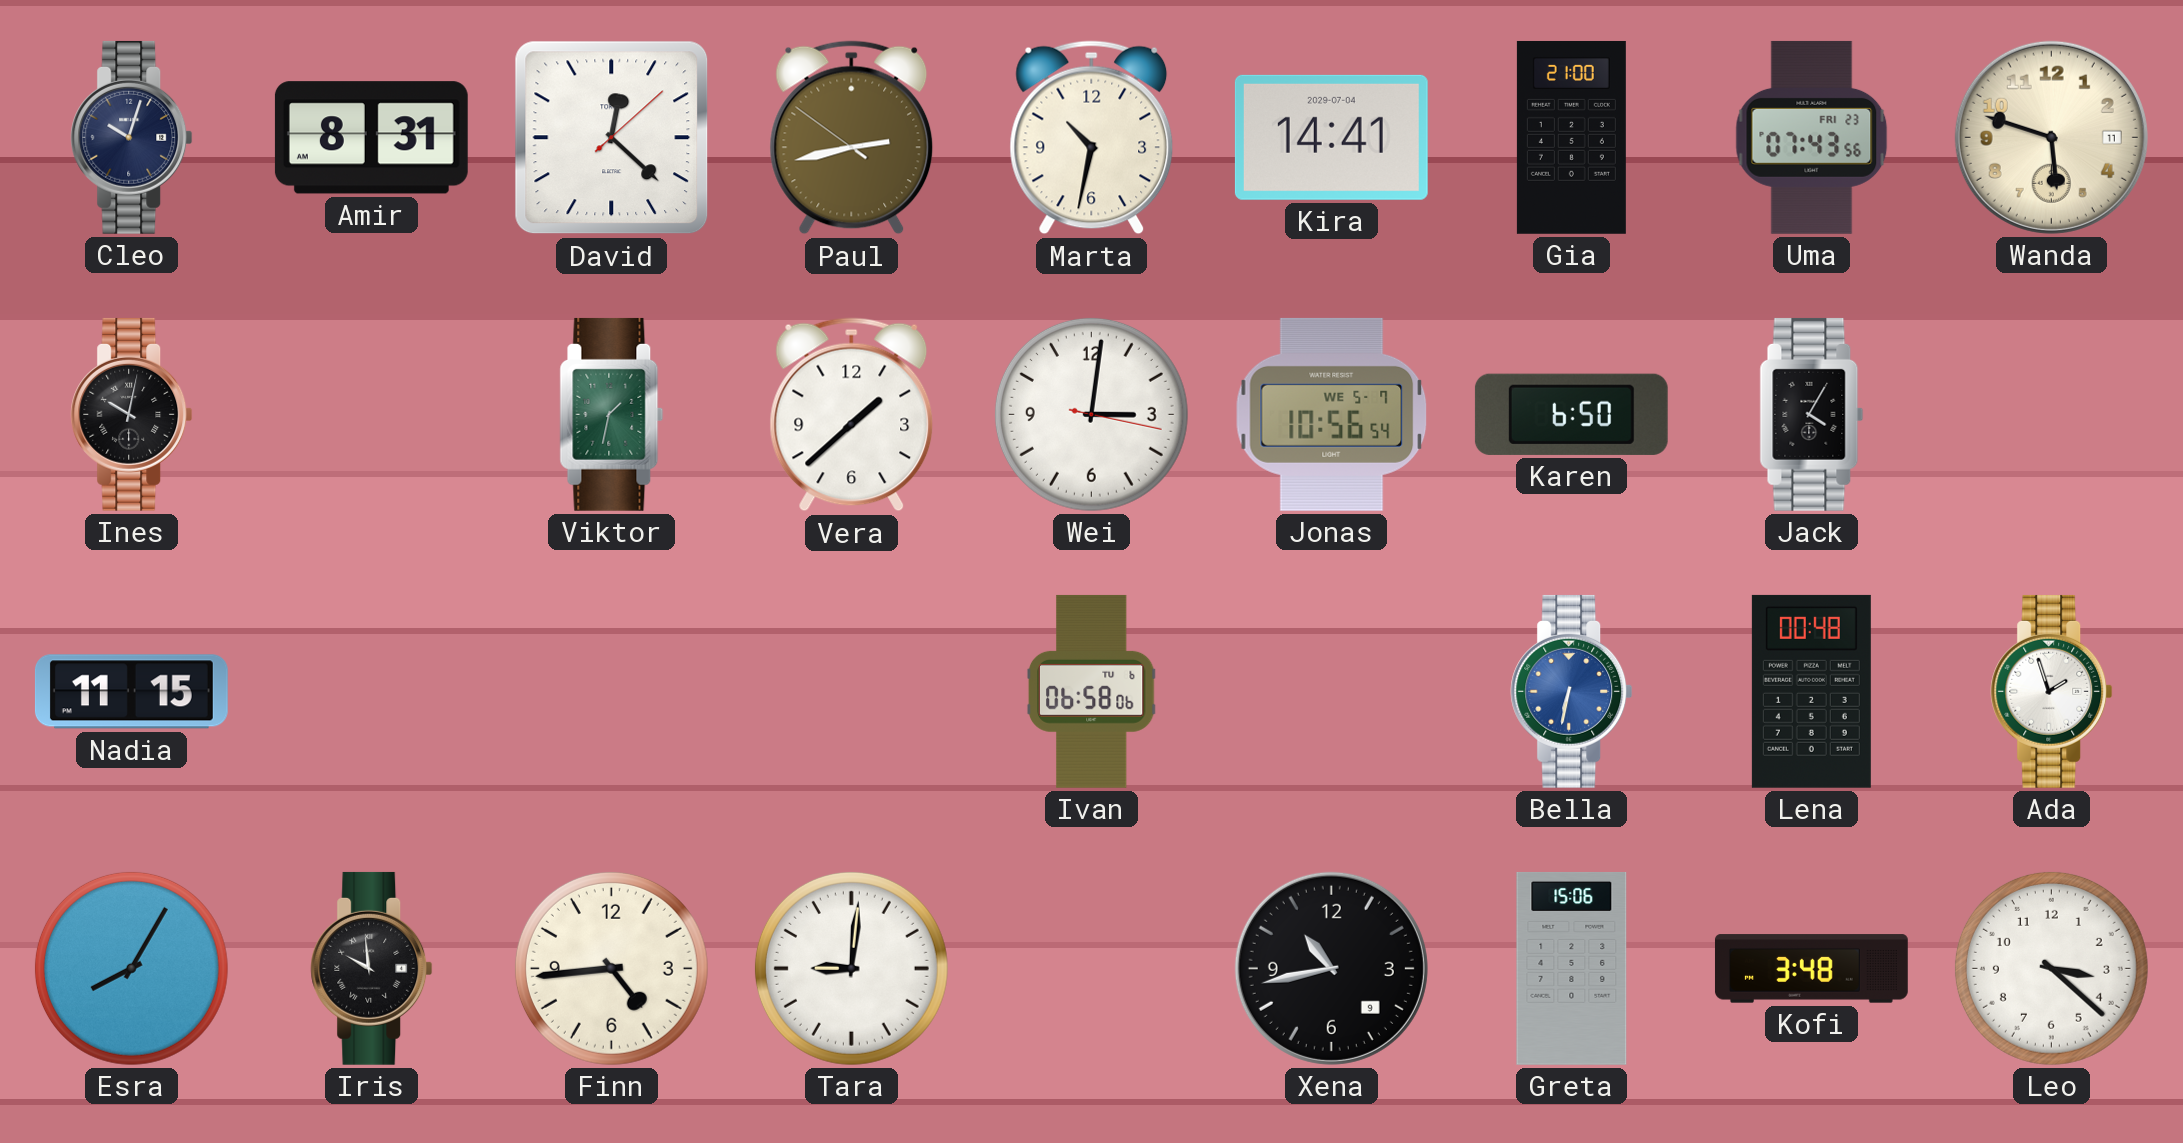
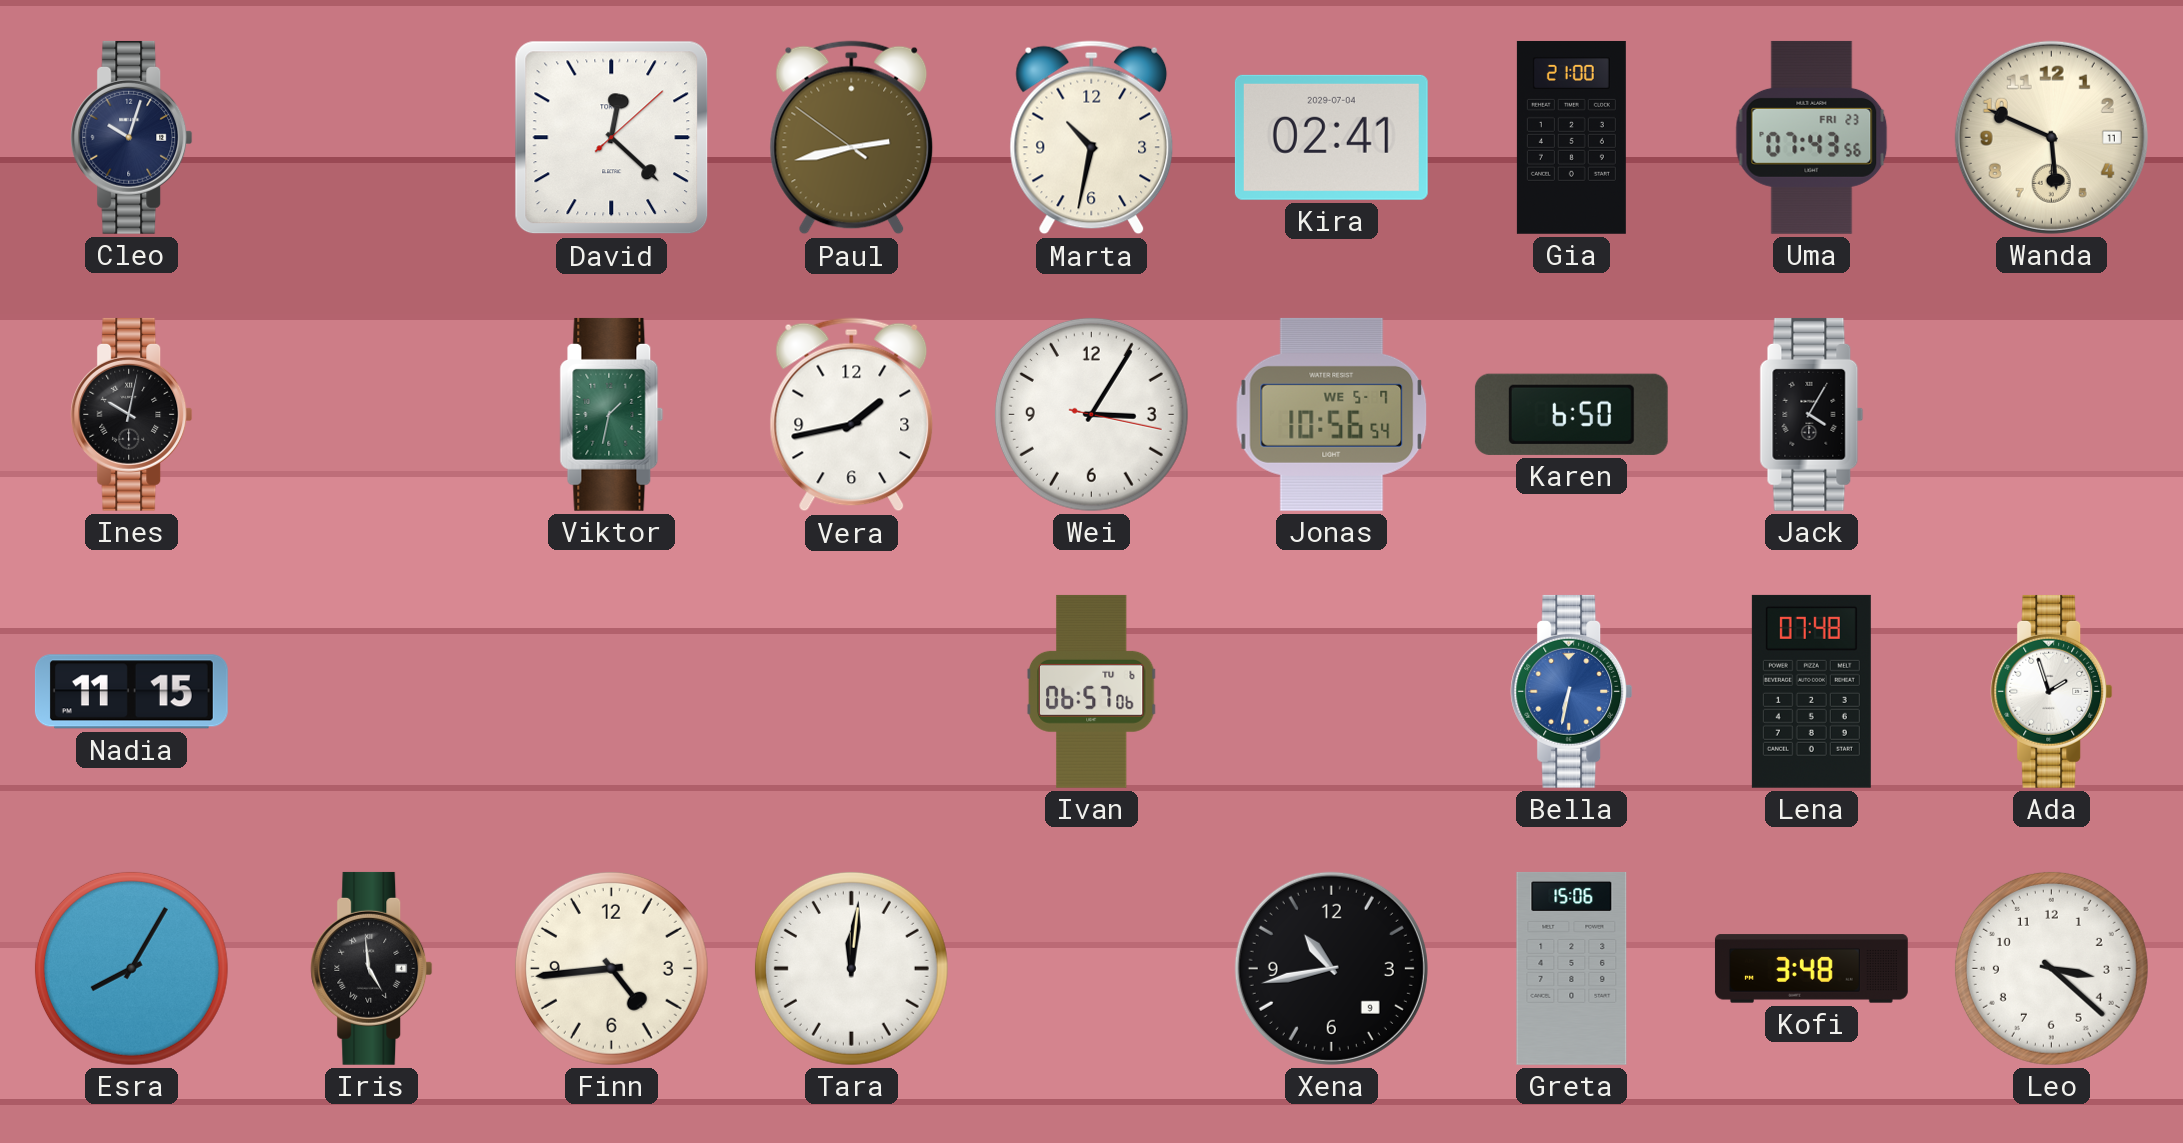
Amir: 8:31 -> none (371, 138)
Kira: 14:41 -> 02:41 (1331, 137)
Wanda: 5:48 -> 5:49 (2051, 137)
Vera: 1:38 -> 1:43 (852, 415)
Wei: 3:01 -> 3:05 (1091, 414)
Ivan: 06:58 -> 06:57 (1091, 691)
Lena: 00:48 -> 07:48 (1811, 691)
Iris: 9:59 -> 4:59 (372, 968)
Tara: 9:01 -> 12:01 (851, 968)
